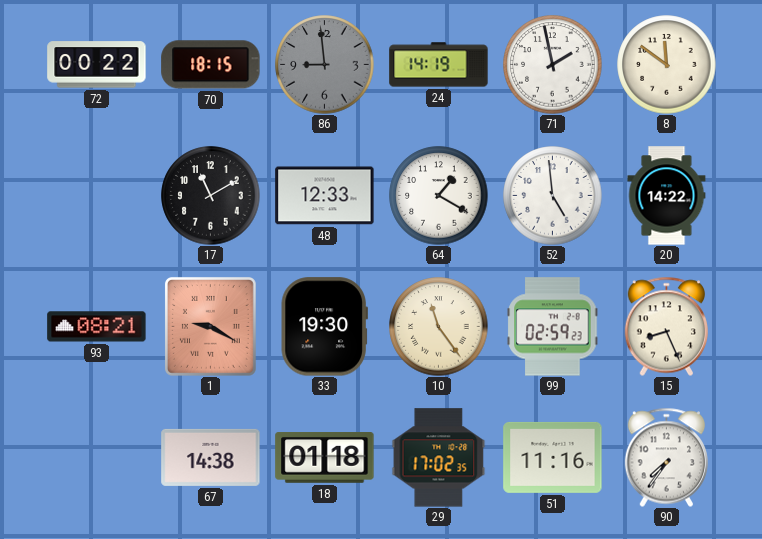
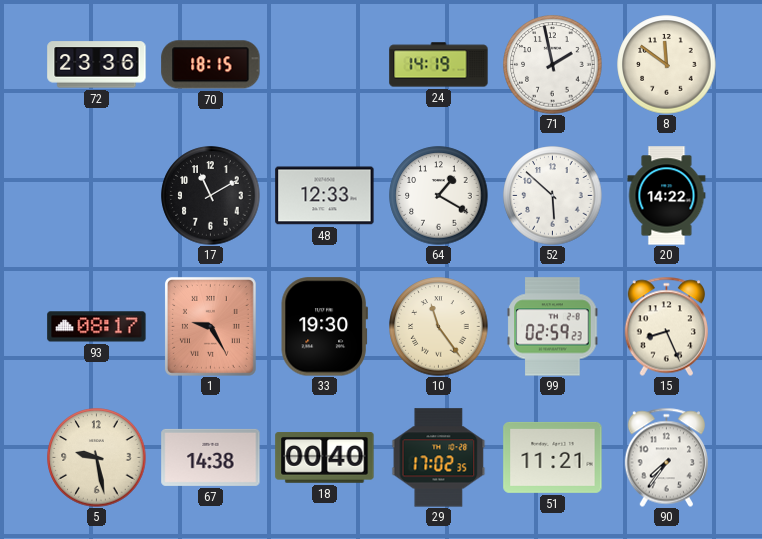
72: 00:22 -> 23:36 (97, 65)
86: 8:59 -> none (325, 65)
52: 4:59 -> 5:52 (553, 196)
93: 08:21 -> 08:17 (97, 327)
1: 9:20 -> 9:25 (210, 326)
5: none -> 9:28 (97, 458)
18: 01:18 -> 00:40 (325, 458)
51: 11:16 -> 11:21 (553, 457)
